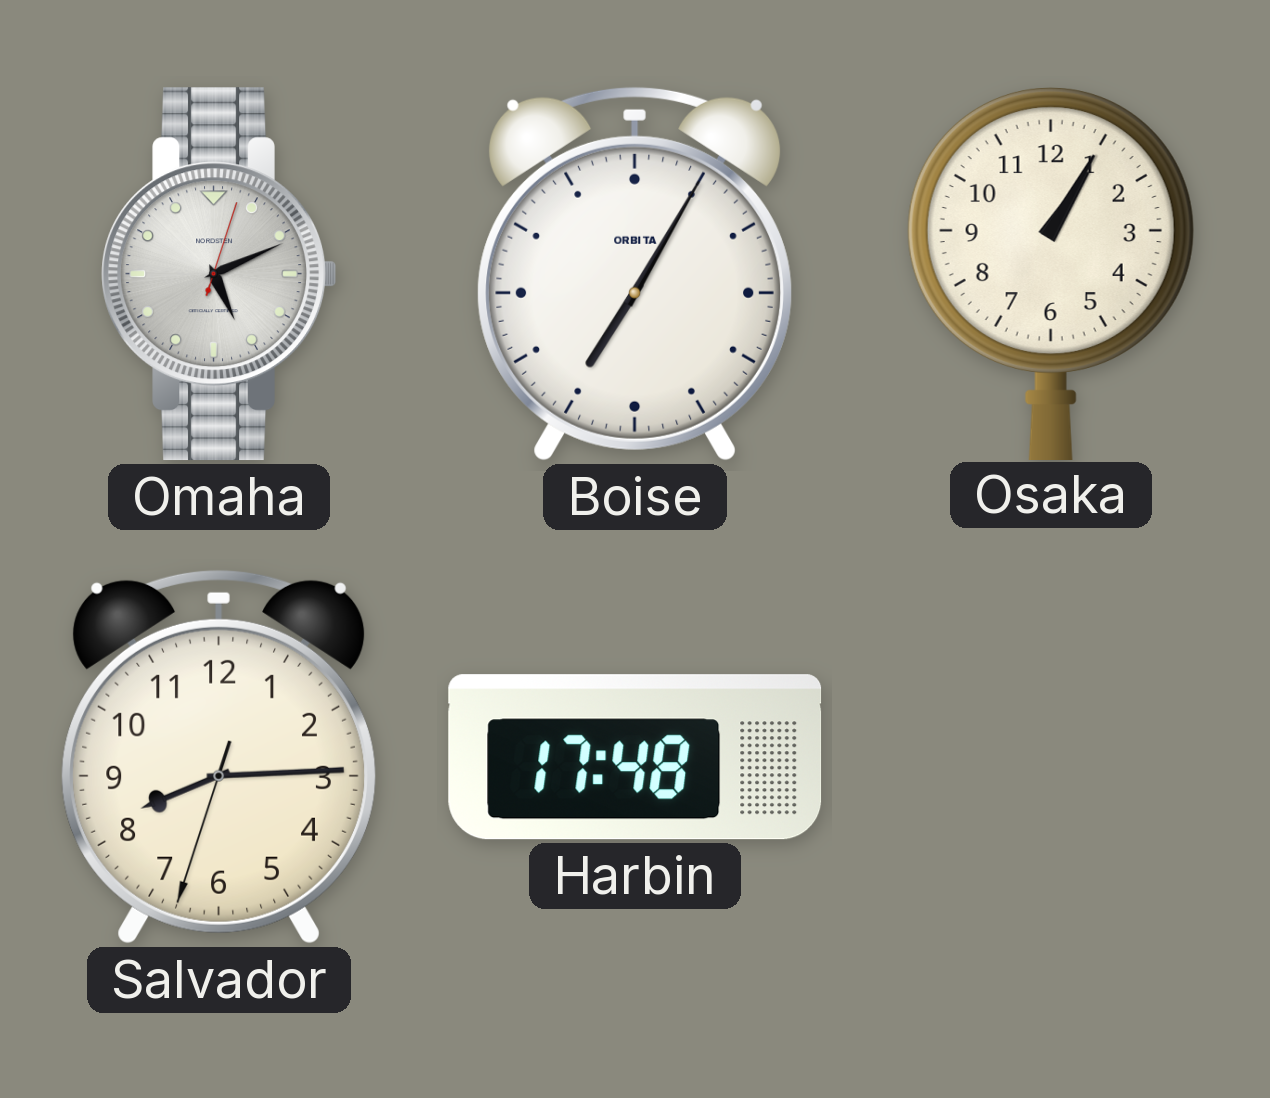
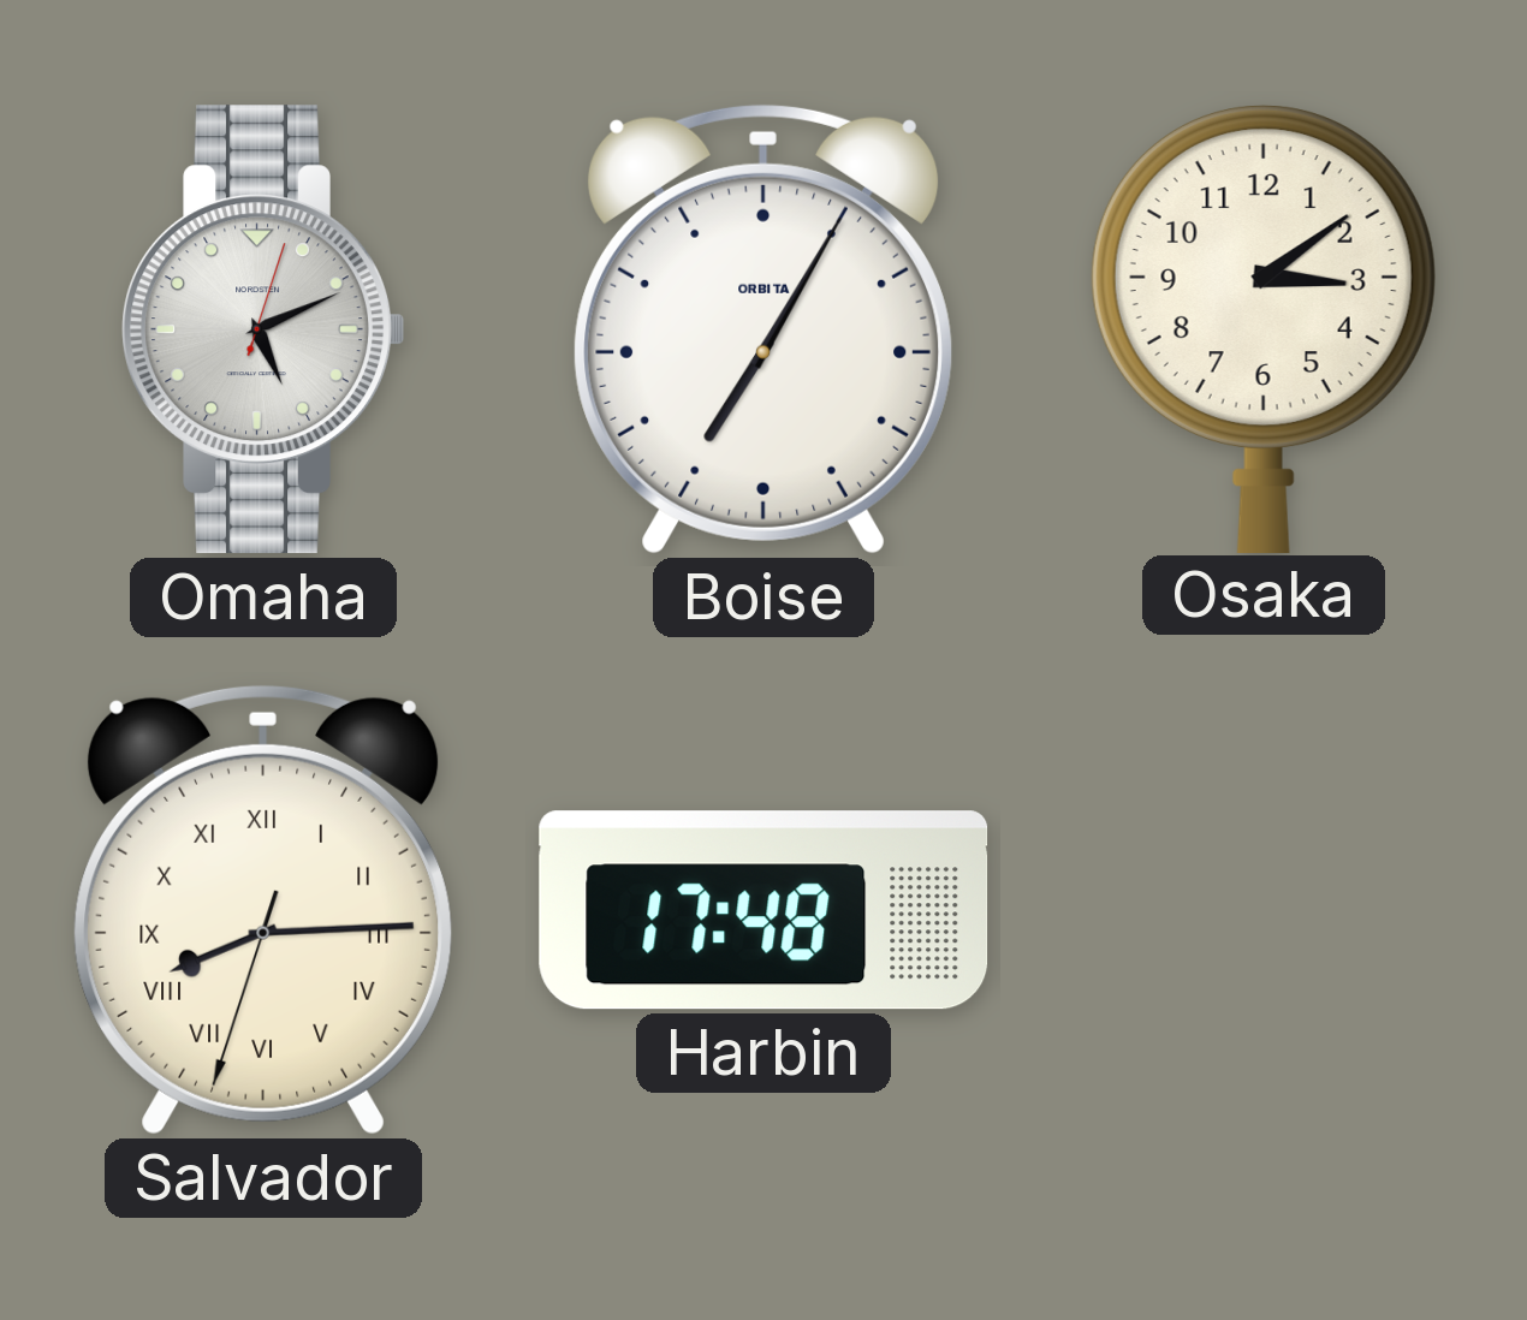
Osaka: 1:05 -> 3:09 (1264, 329)
Salvador numerals: Arabic -> Roman (263, 910)
